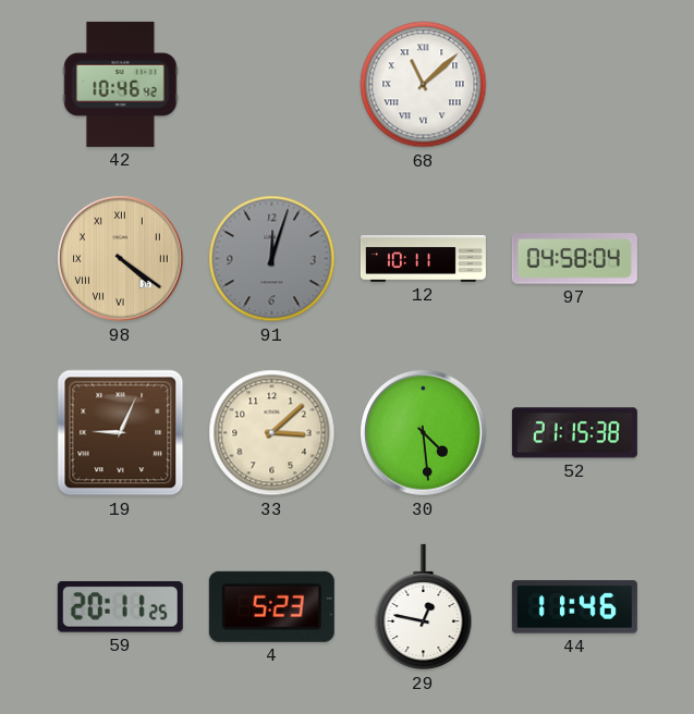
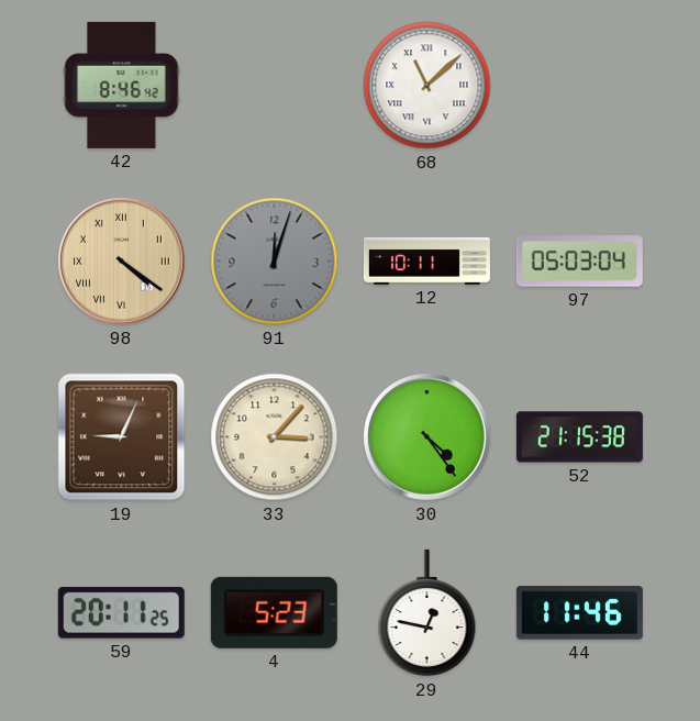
42: 10:46 -> 8:46 (122, 85)
97: 04:58 -> 05:03 (579, 262)
33: 3:08 -> 3:07 (275, 437)
30: 4:29 -> 4:24 (427, 437)
